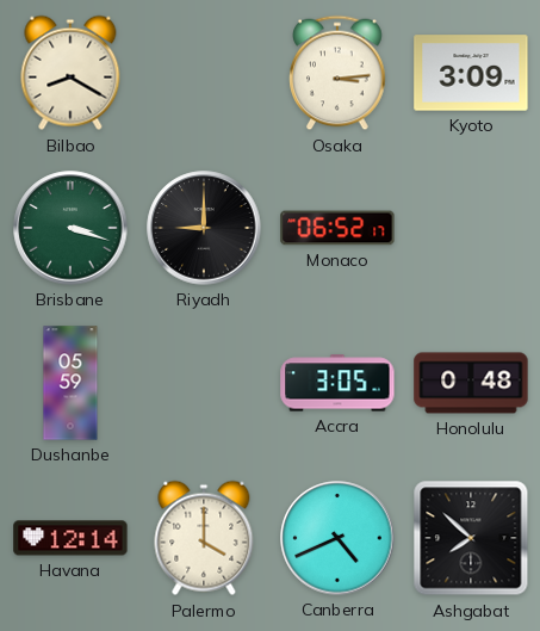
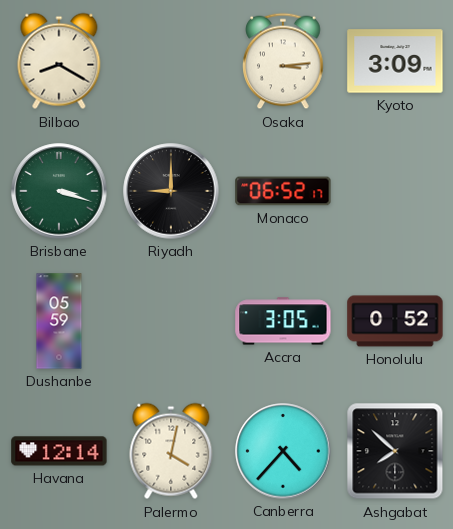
Honolulu: 0:48 -> 0:52 (395, 321)
Palermo: 4:00 -> 4:02 (171, 451)
Canberra: 4:41 -> 4:37 (283, 451)
